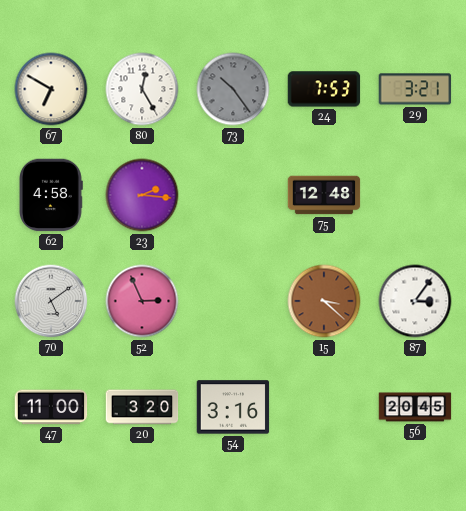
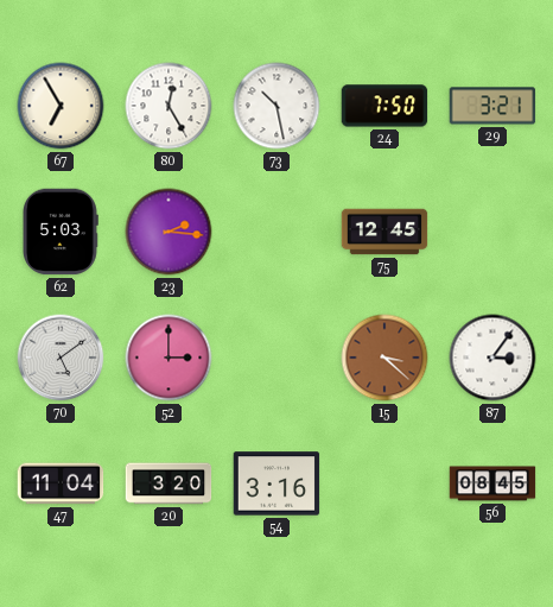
67: 6:50 -> 6:55 (61, 106)
73: 10:24 -> 10:28 (276, 106)
73 dial: grey -> white (276, 106)
24: 7:53 -> 7:50 (384, 106)
62: 4:58 -> 5:03 (61, 232)
75: 12:48 -> 12:45 (384, 232)
52: 2:56 -> 3:00 (169, 358)
47: 11:00 -> 11:04 (61, 483)
56: 20:45 -> 08:45 (492, 483)
